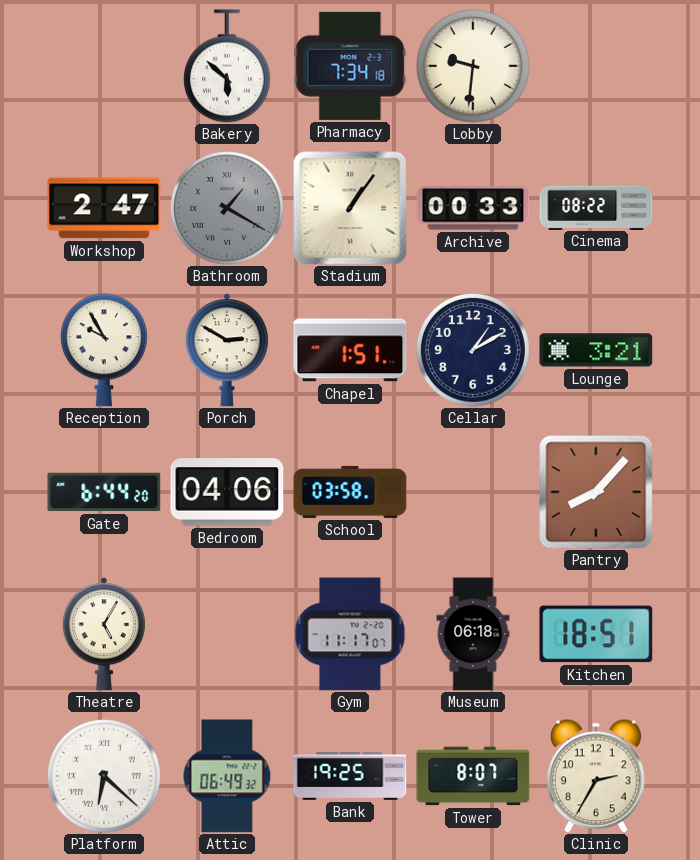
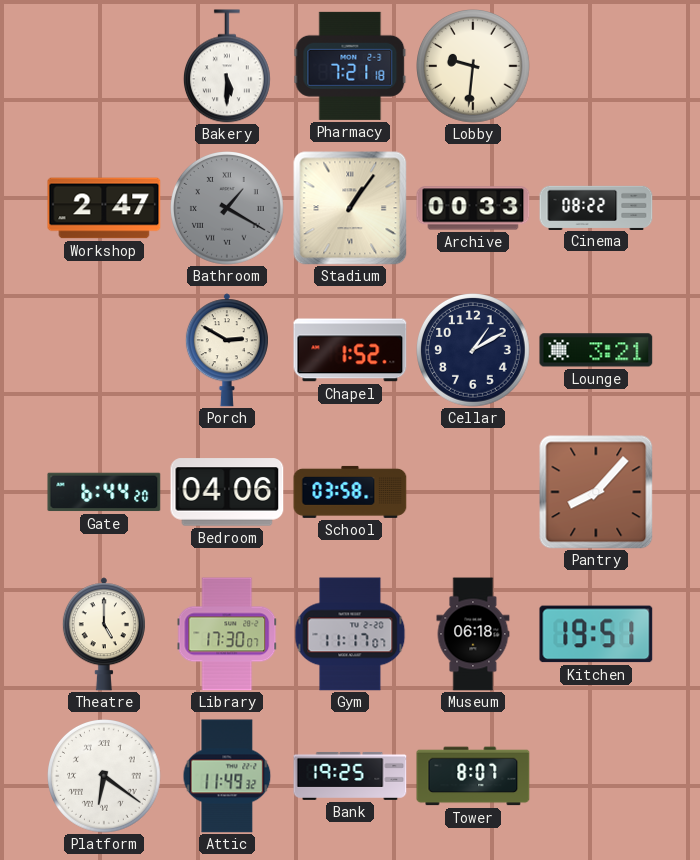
Bakery: 5:52 -> 5:30 (227, 66)
Pharmacy: 7:34 -> 7:21 (350, 66)
Reception: 9:55 -> none (104, 350)
Chapel: 1:51 -> 1:52 (350, 350)
Theatre: 5:05 -> 5:00 (104, 634)
Library: none -> 17:30 (227, 634)
Kitchen: 18:51 -> 19:51 (596, 634)
Platform: 6:22 -> 6:21 (105, 777)
Attic: 06:49 -> 11:49 (227, 776)
Clinic: 2:35 -> none (596, 776)
